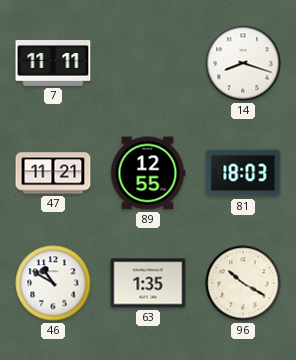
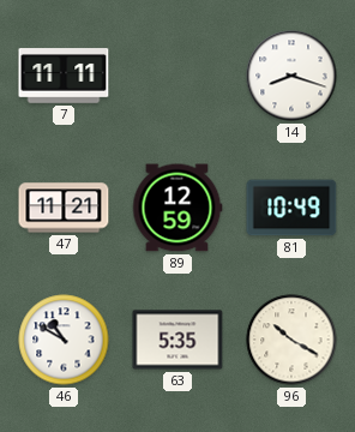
89: 12:55 -> 12:59 (177, 208)
81: 18:03 -> 10:49 (291, 208)
63: 1:35 -> 5:35 (177, 340)
